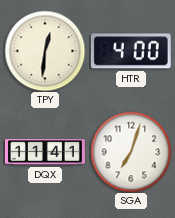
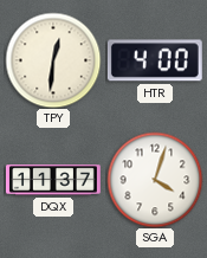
DQX: 11:41 -> 11:37 (54, 180)
SGA: 7:03 -> 4:03 (155, 180)
